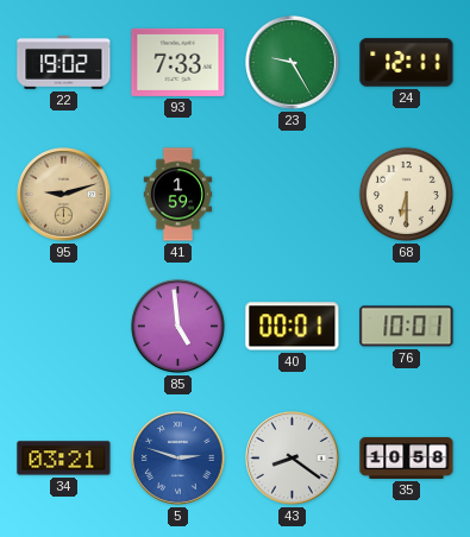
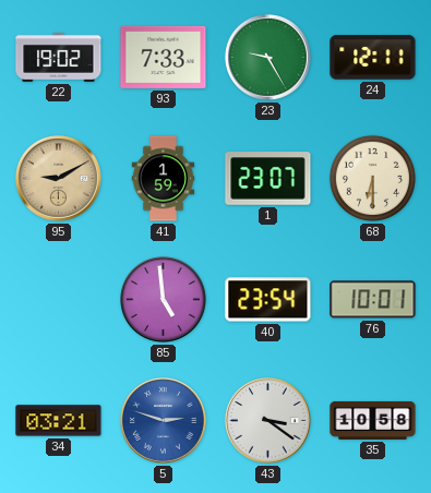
95: 9:12 -> 9:10 (59, 179)
1: none -> 23:07 (268, 179)
40: 00:01 -> 23:54 (268, 300)
43: 8:21 -> 3:21 (268, 421)
